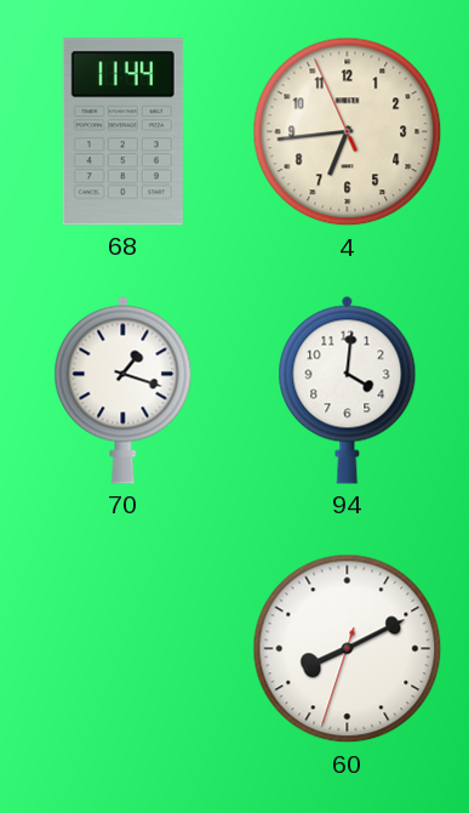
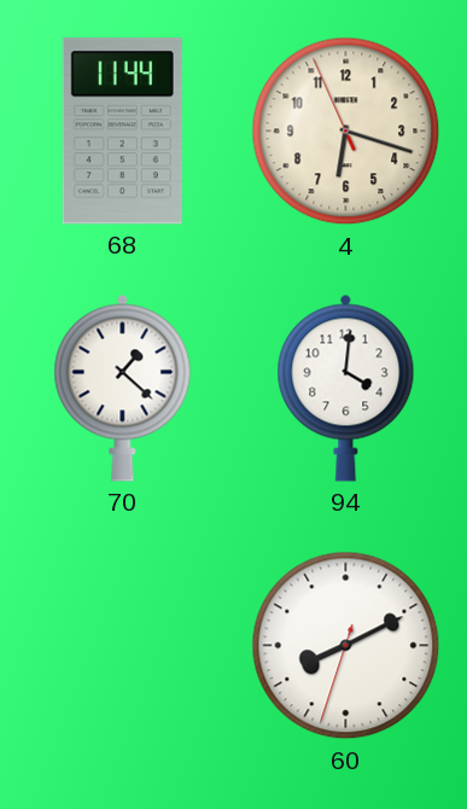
4: 6:43 -> 6:17 (346, 132)
70: 1:18 -> 1:22 (123, 388)
